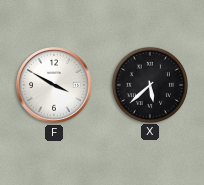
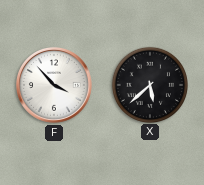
F: 3:50 -> 3:53 (55, 86)
